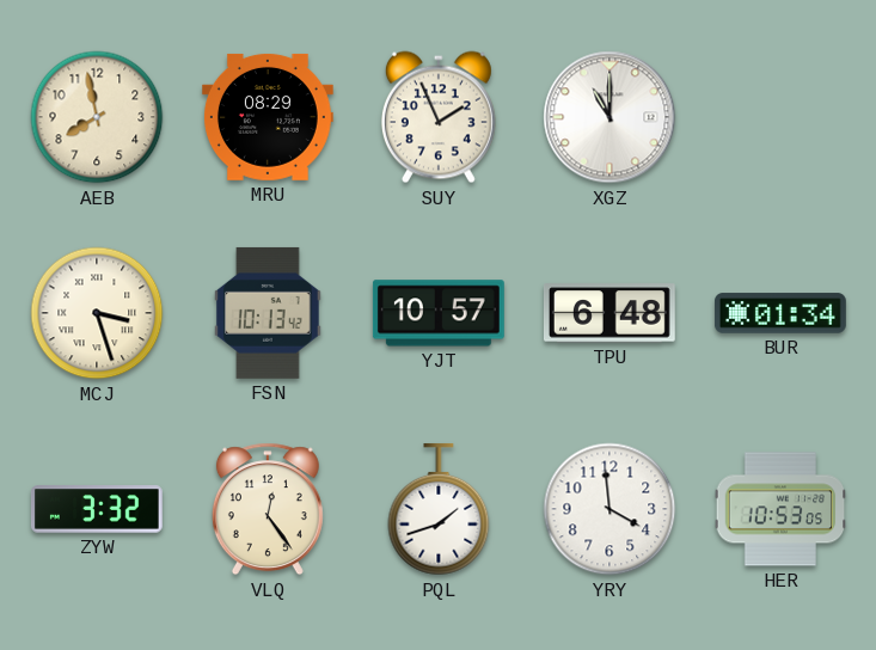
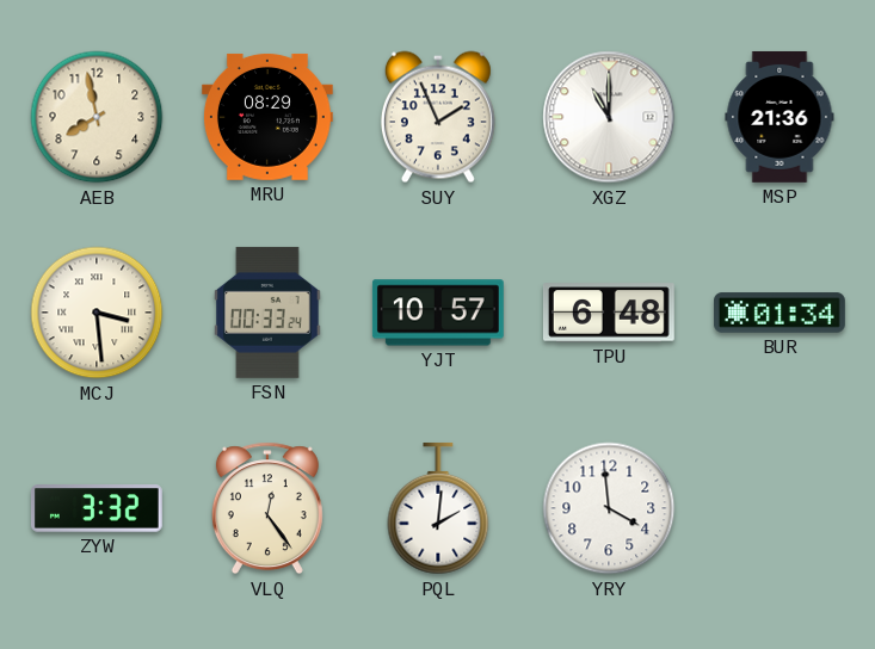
MSP: none -> 21:36 (780, 117)
MCJ: 3:27 -> 3:29 (97, 313)
FSN: 10:13 -> 00:33 (267, 313)
PQL: 1:42 -> 2:01 (438, 508)
HER: 10:53 -> none (780, 509)
